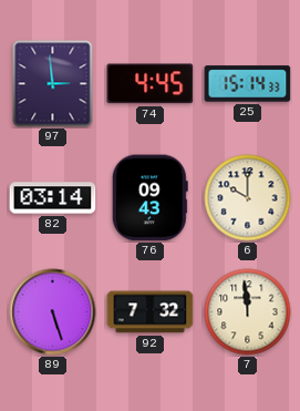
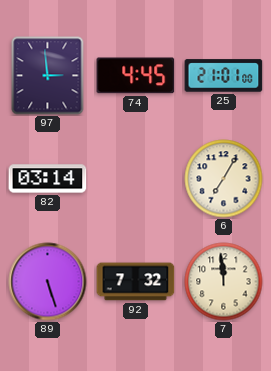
25: 15:14 -> 21:01 (224, 76)
76: 09:43 -> none (149, 198)
6: 10:00 -> 7:05 (224, 179)
